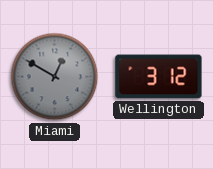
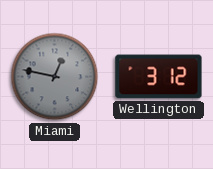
Miami: 12:50 -> 12:47 (55, 77)
